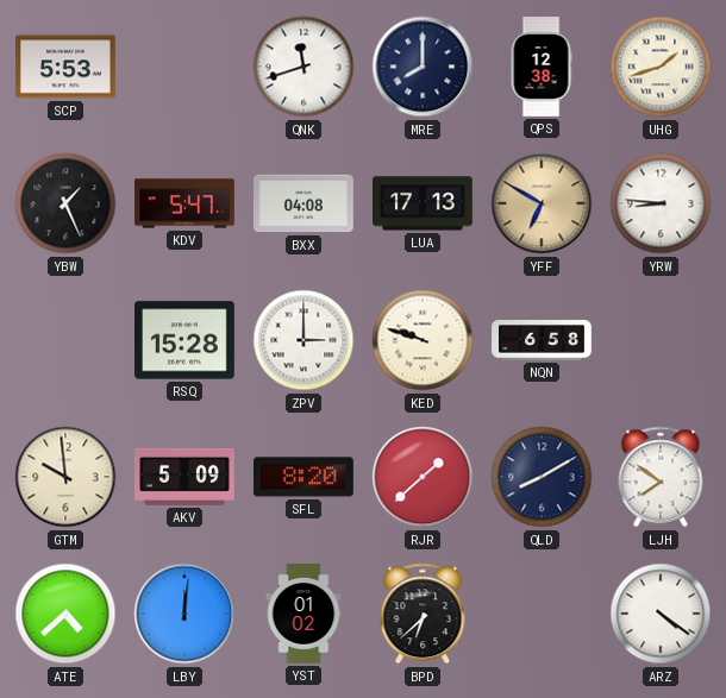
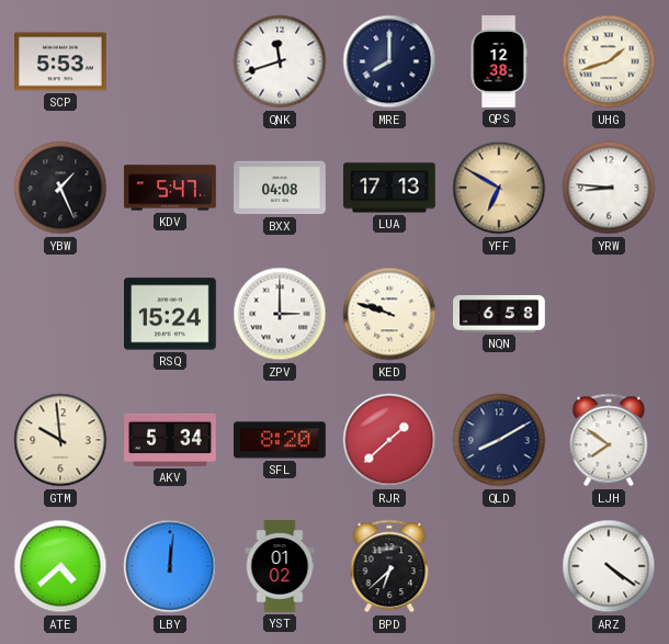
RSQ: 15:28 -> 15:24 (171, 314)
AKV: 5:09 -> 5:34 (171, 440)
